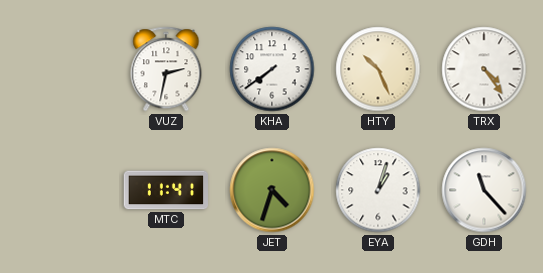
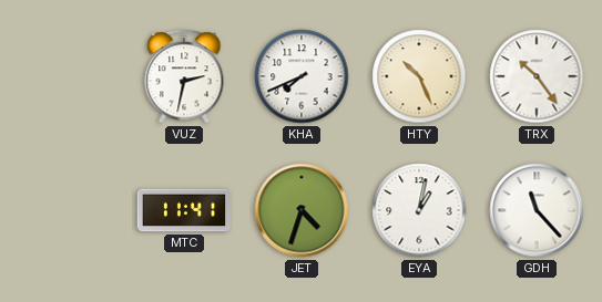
KHA: 7:39 -> 7:41 (302, 76)
TRX: 4:24 -> 10:24 (537, 76)
EYA: 1:03 -> 1:02 (419, 210)
